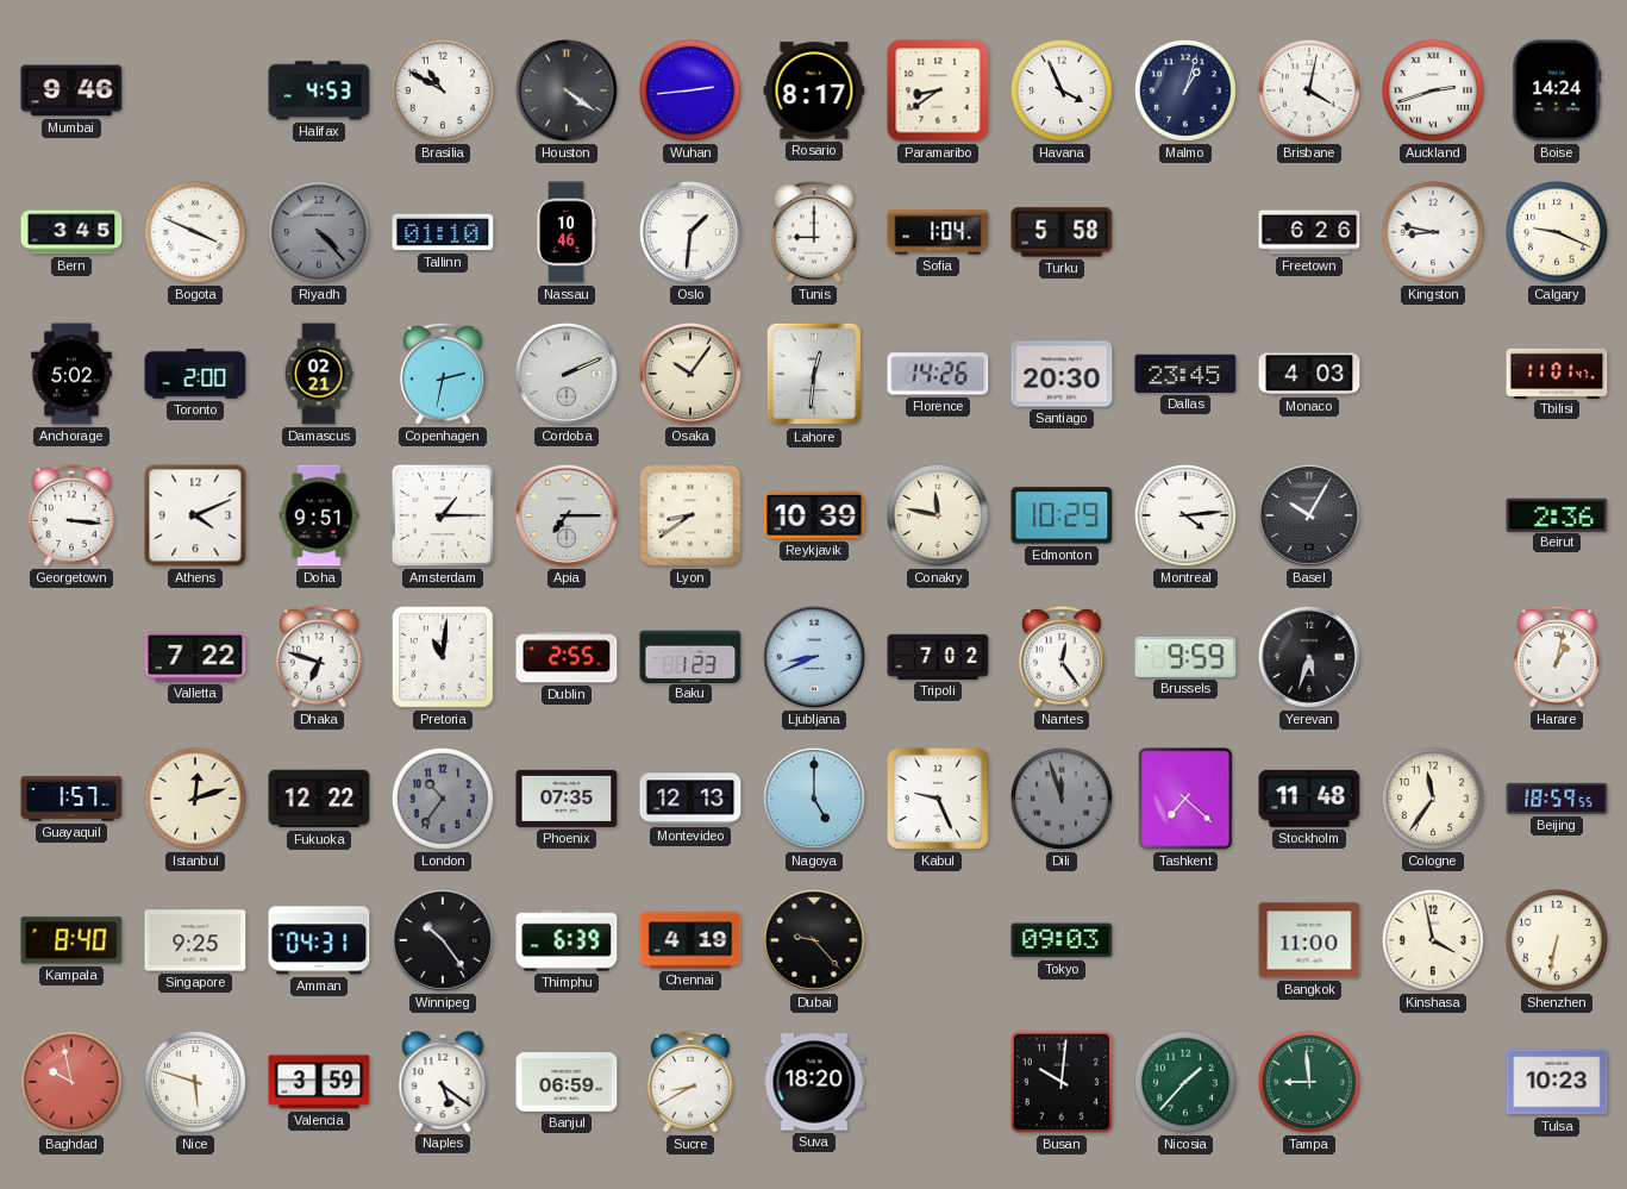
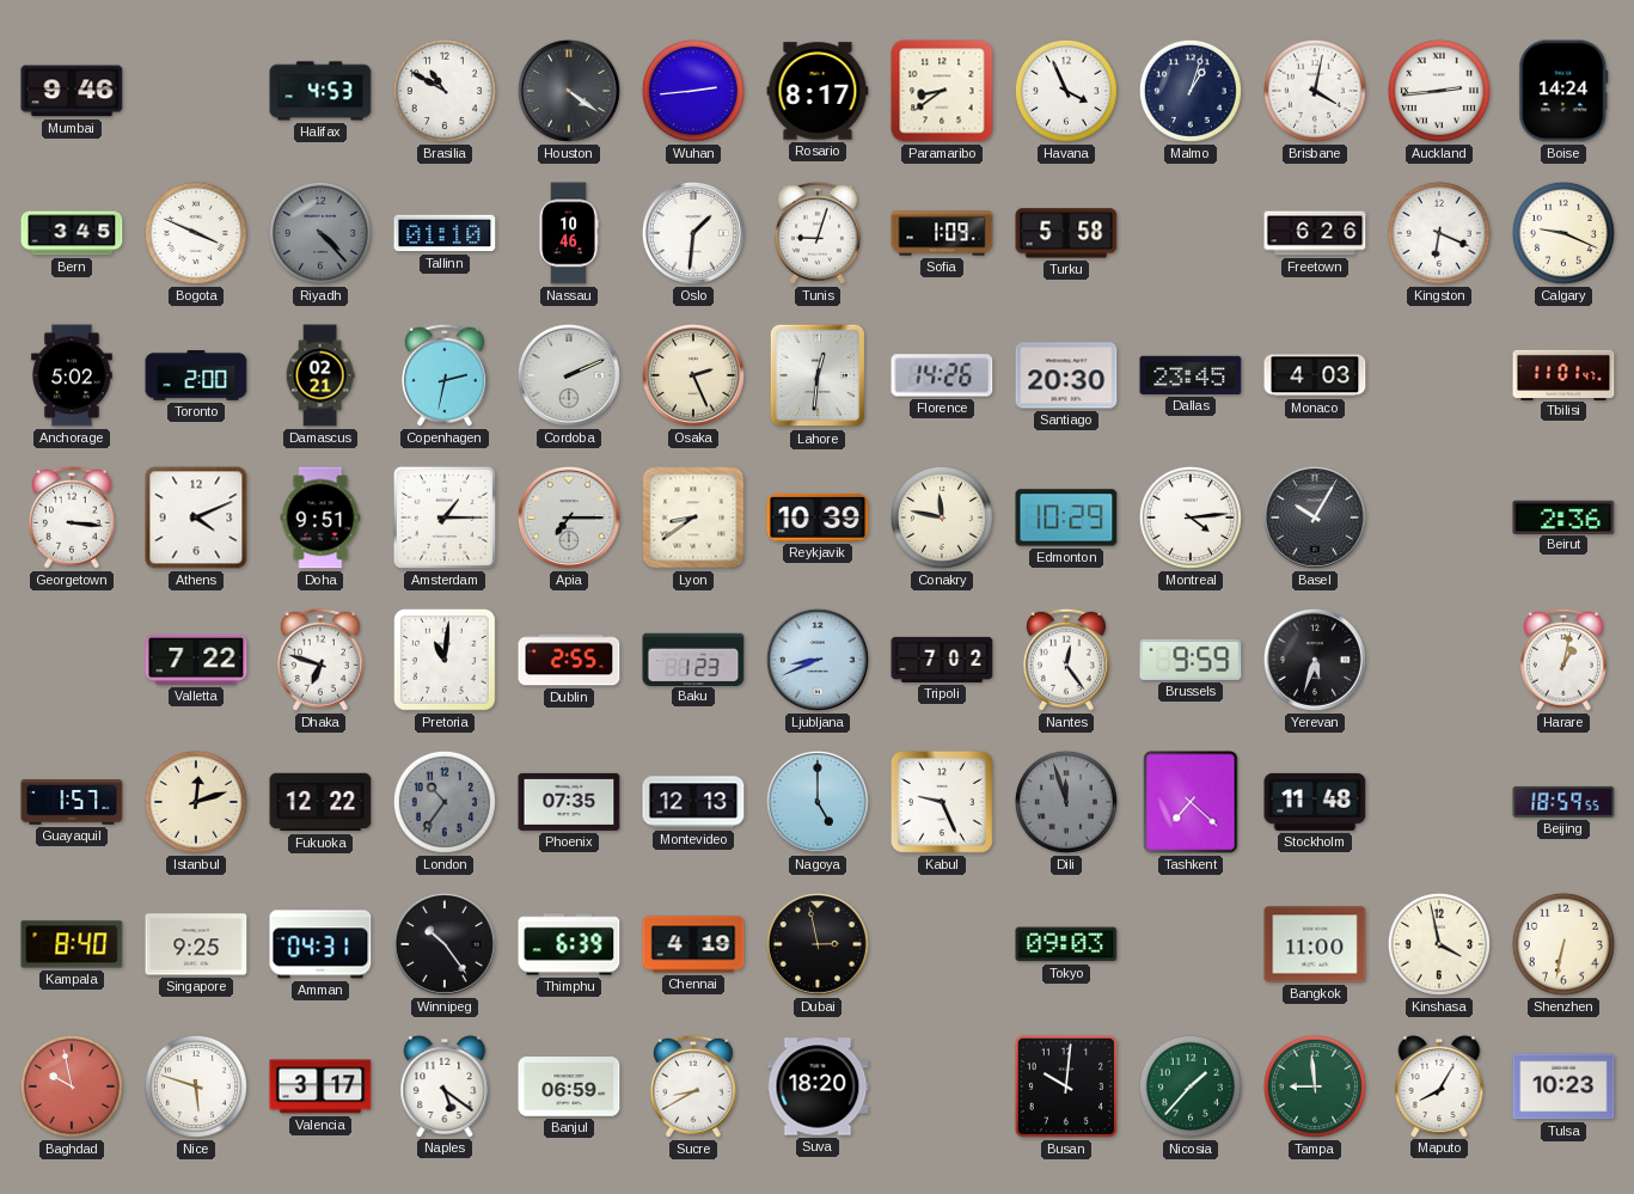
Auckland: 2:42 -> 2:44 (1439, 91)
Tunis: 9:00 -> 9:03 (818, 233)
Sofia: 1:04 -> 1:09 (942, 233)
Kingston: 8:47 -> 6:19 (1439, 233)
Osaka: 10:06 -> 2:26 (693, 375)
Cologne: 11:36 -> none (1433, 799)
Dubai: 9:23 -> 2:58 (818, 944)
Valencia: 3:59 -> 3:17 (320, 1086)
Maputo: none -> 8:05 (1439, 1086)
